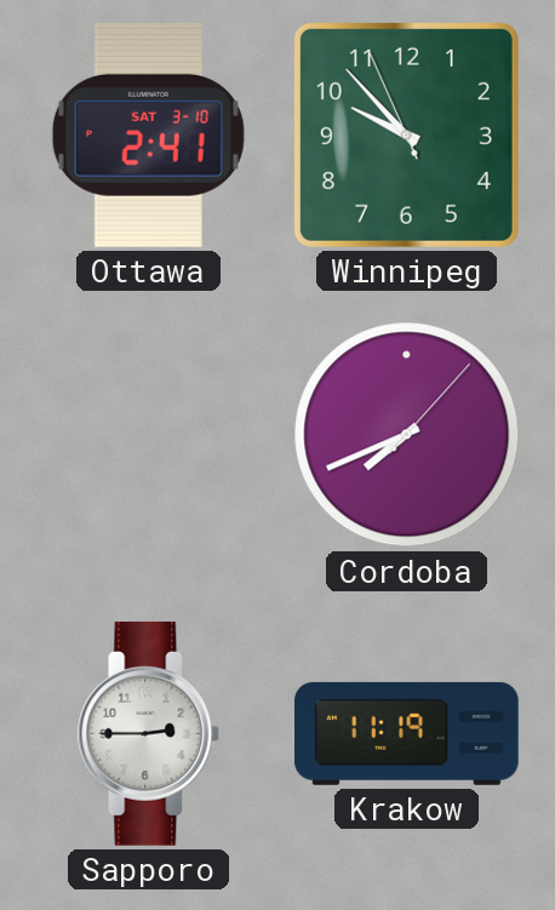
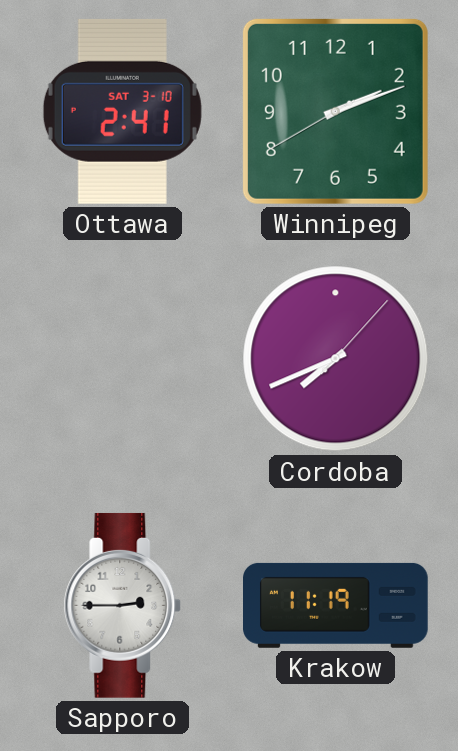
Winnipeg: 9:52 -> 2:11 (335, 111)
